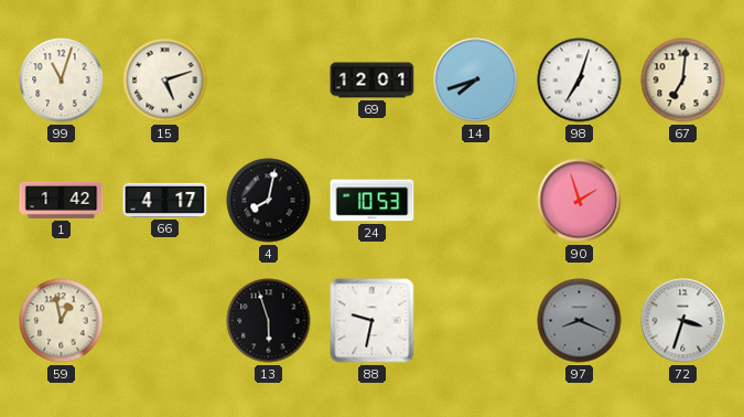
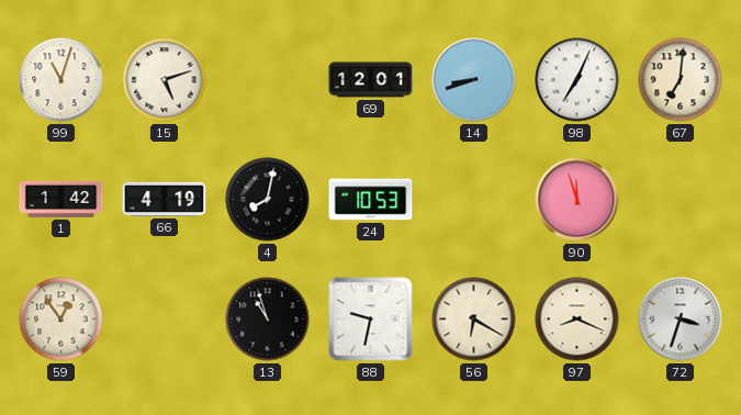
14: 7:42 -> 8:42 (474, 80)
98: 7:03 -> 7:04 (577, 80)
66: 4:17 -> 4:19 (165, 199)
90: 1:57 -> 11:57 (577, 200)
59: 12:58 -> 12:54 (61, 319)
13: 5:57 -> 10:57 (268, 319)
56: none -> 6:20 (474, 319)
97 dial: grey -> cream (577, 319)
